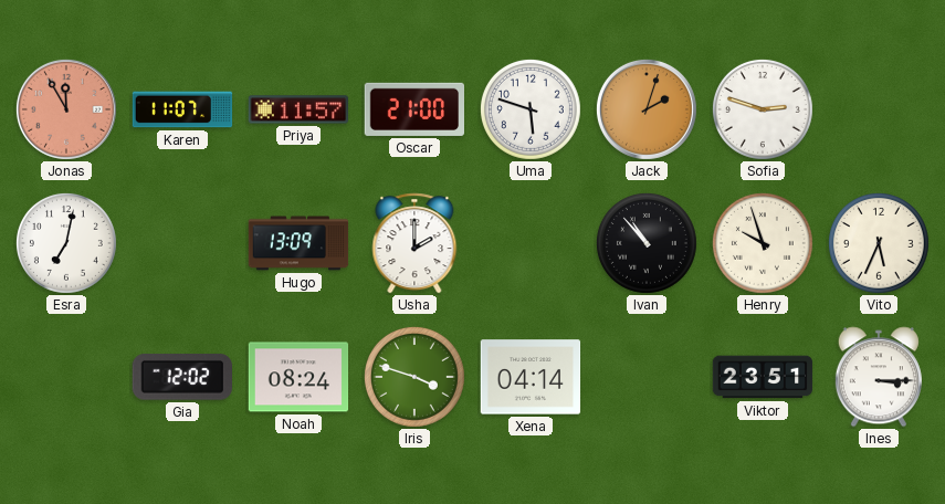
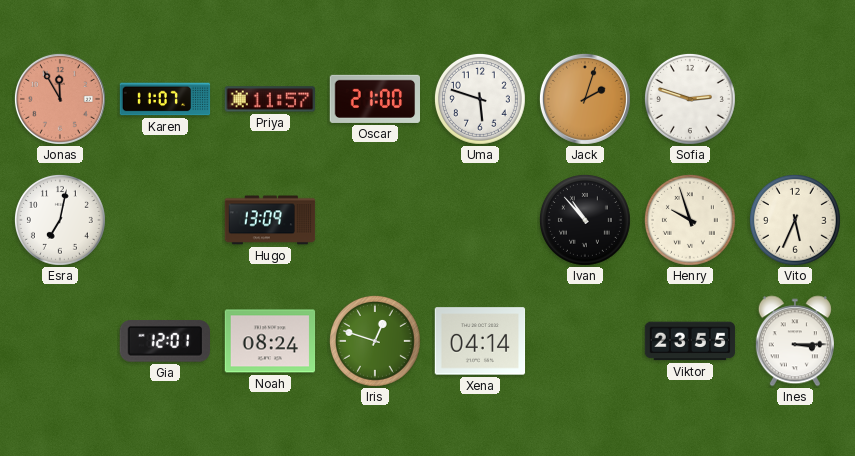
Usha: 2:00 -> none (414, 243)
Gia: 12:02 -> 12:01 (164, 341)
Iris: 3:48 -> 12:48 (375, 341)
Viktor: 23:51 -> 23:55 (690, 341)
